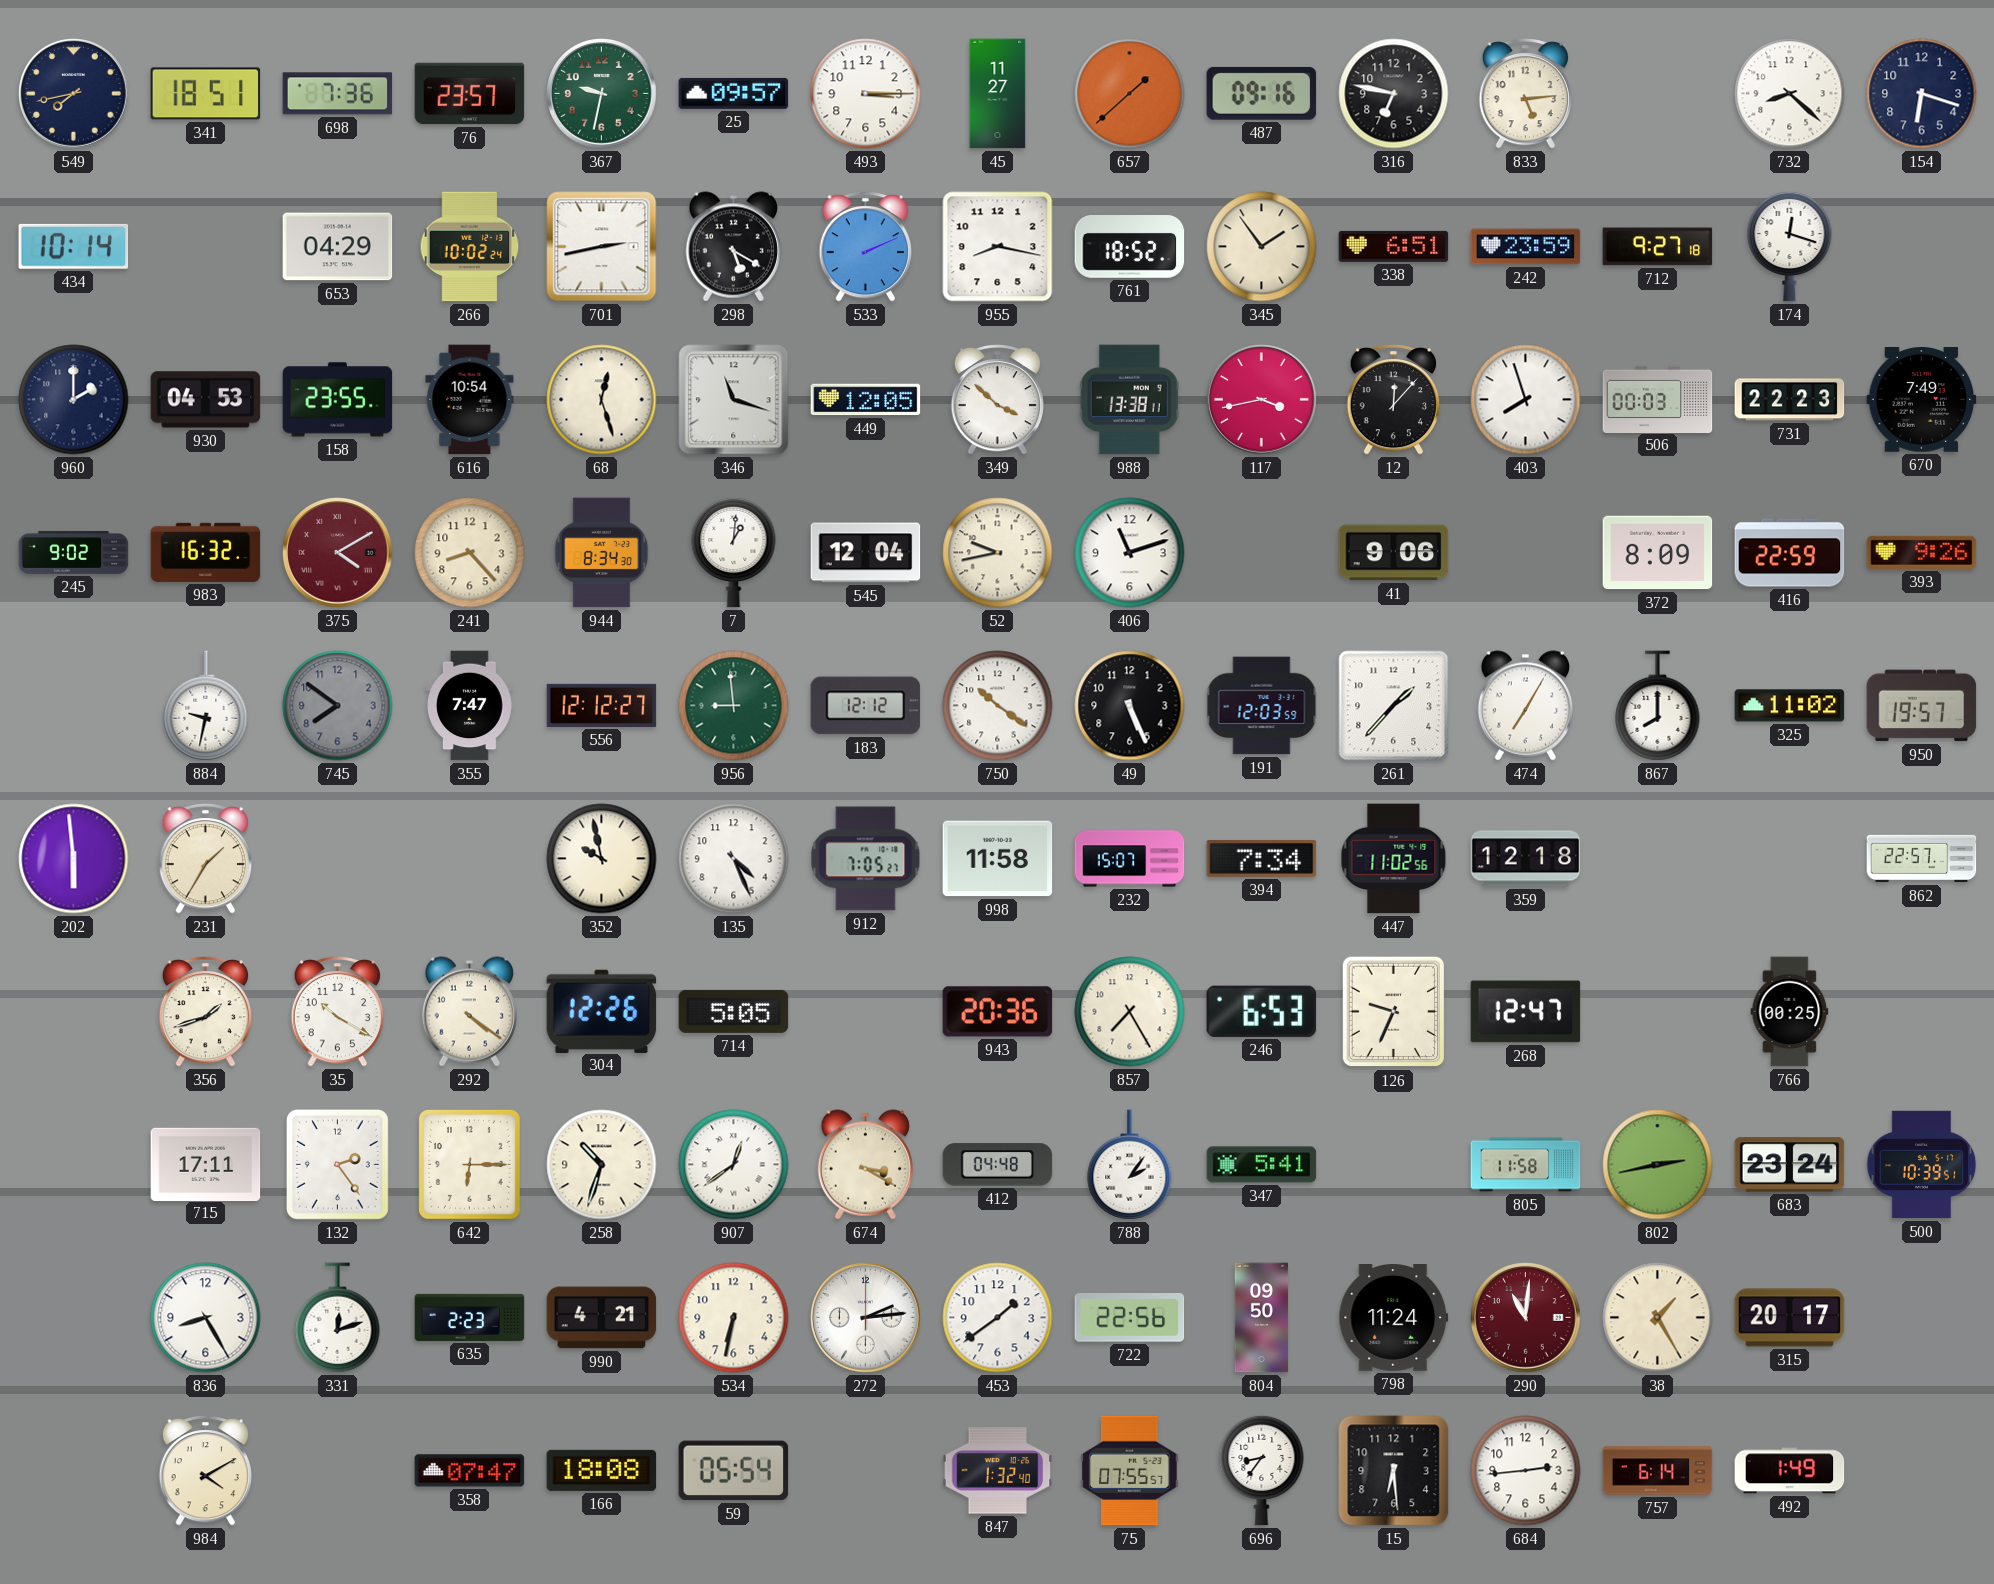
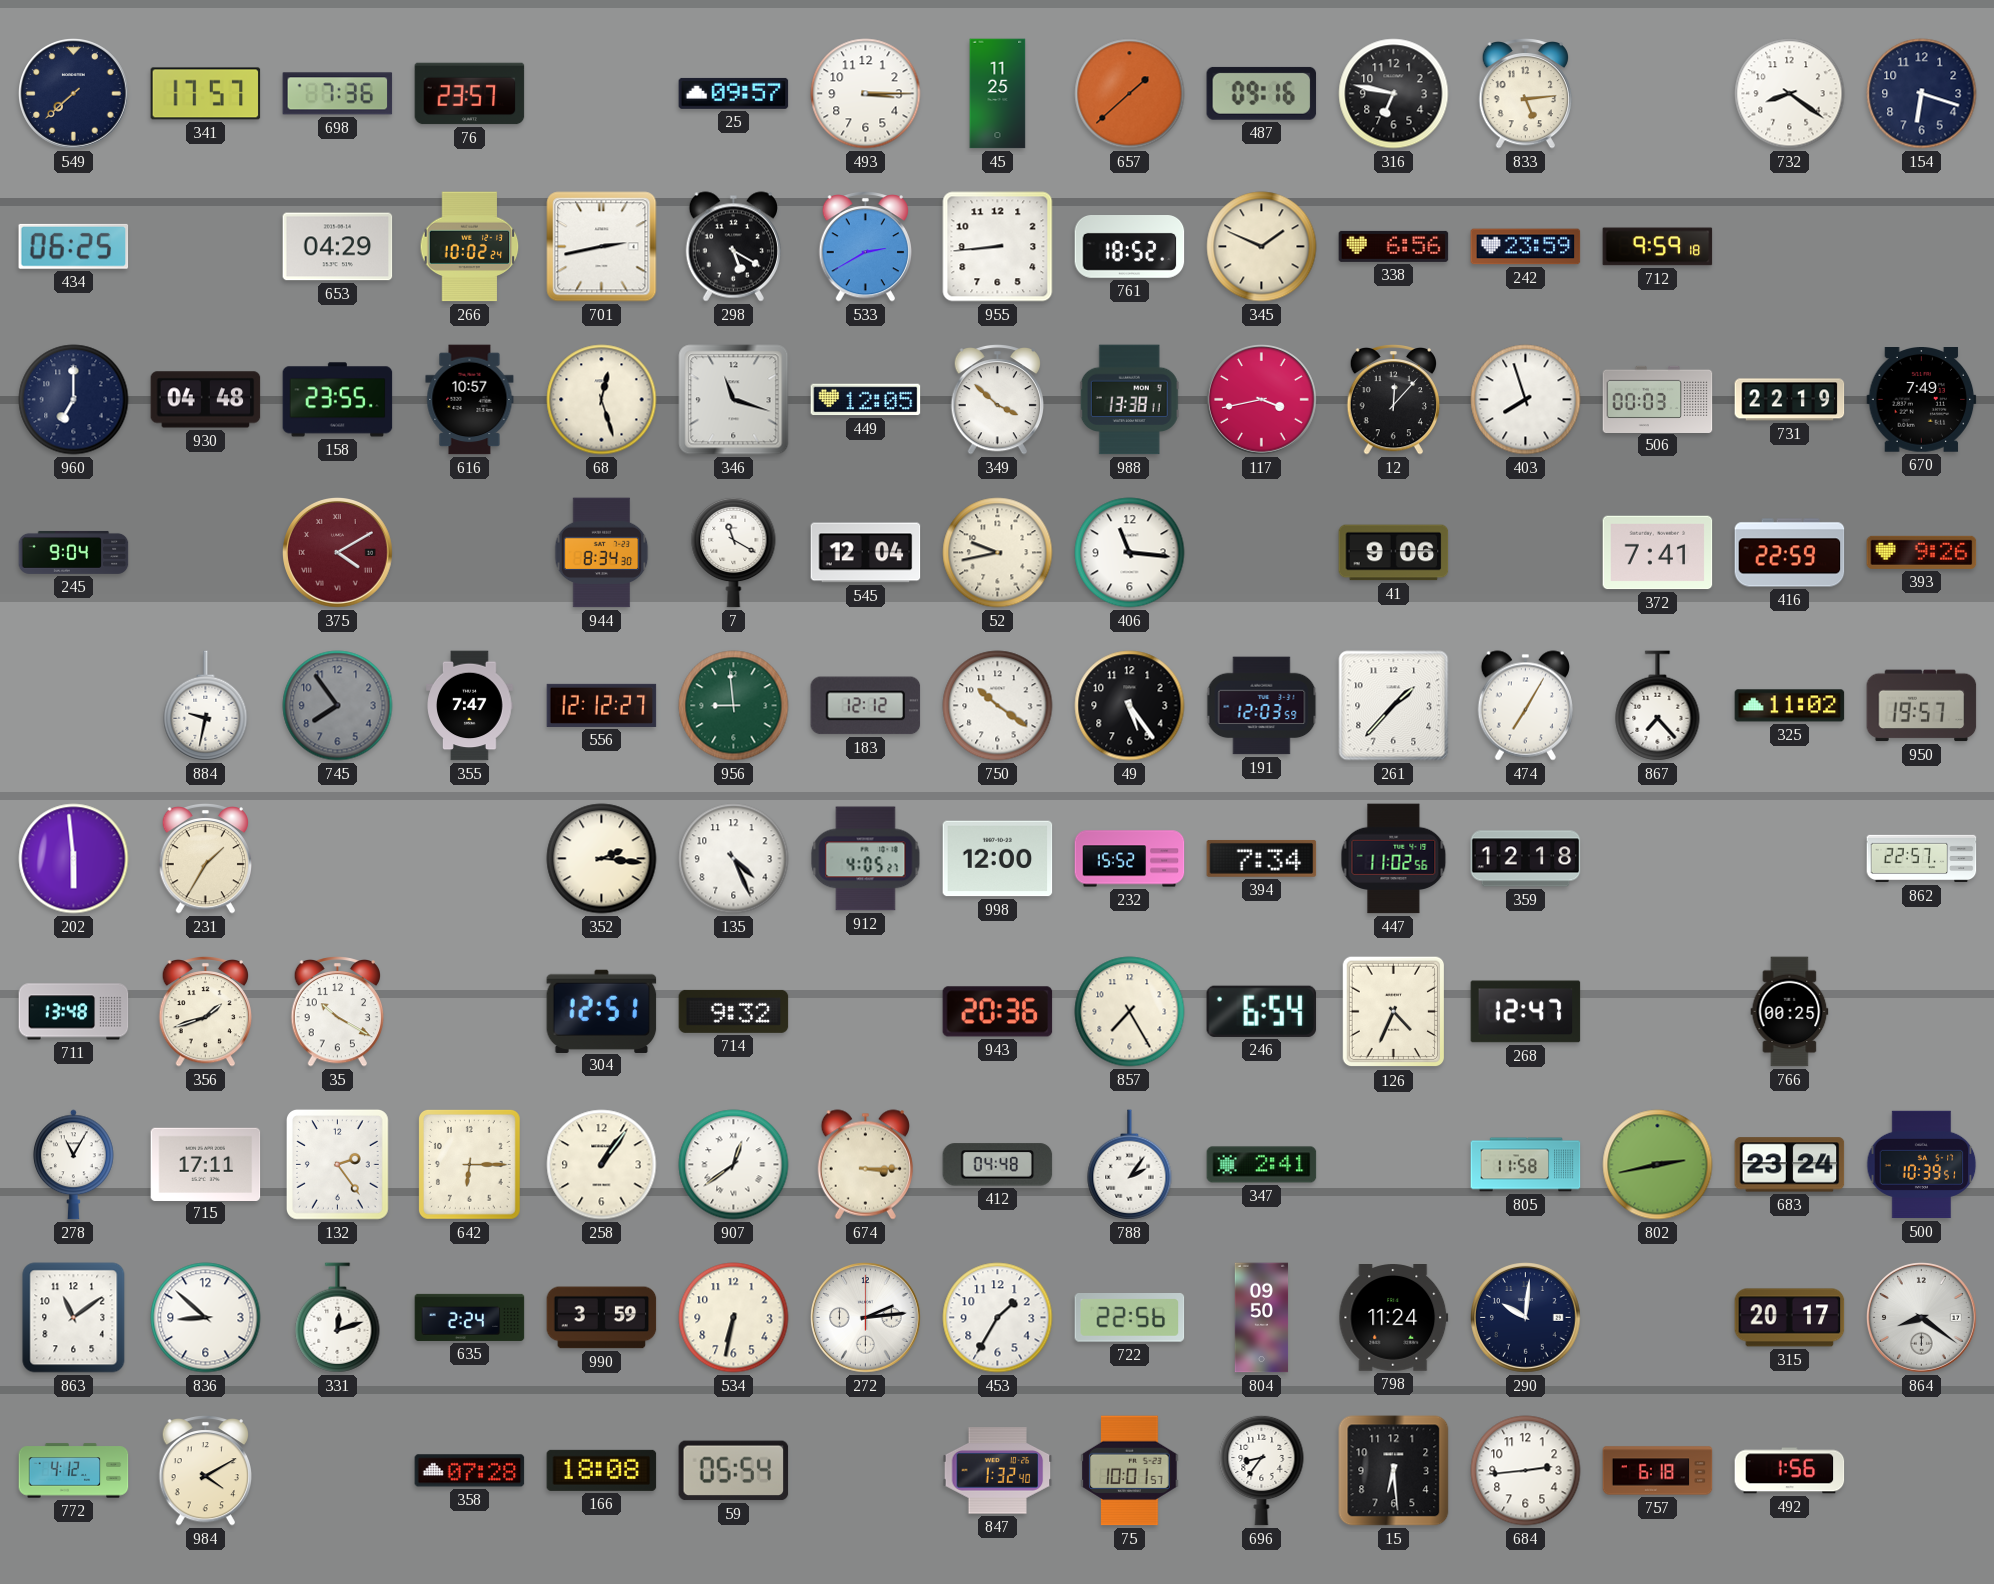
549: 7:43 -> 7:38 (74, 94)
341: 18:51 -> 17:57 (206, 94)
367: 9:32 -> none (602, 94)
45: 11:27 -> 11:25 (998, 94)
732: 8:22 -> 8:21 (1790, 94)
434: 10:14 -> 06:25 (74, 246)
533: 2:11 -> 2:40 (865, 246)
955: 8:17 -> 8:44 (998, 247)
345: 1:54 -> 1:49 (1262, 247)
338: 6:51 -> 6:56 (1394, 246)
712: 9:27 -> 9:59 (1658, 247)
174: 12:18 -> none (1790, 246)
960: 2:00 -> 7:00 (74, 400)
930: 04:53 -> 04:48 (206, 400)
616: 10:54 -> 10:57 (470, 400)
731: 22:23 -> 22:19 (1790, 400)
245: 9:02 -> 9:04 (74, 552)
983: 16:32 -> none (206, 552)
241: 8:23 -> none (470, 553)
7: 1:01 -> 11:20 (734, 552)
406: 11:12 -> 11:16 (1130, 553)
372: 8:09 -> 7:41 (1658, 553)
745: 7:51 -> 7:54 (338, 706)
49: 5:26 -> 5:24 (1130, 706)
867: 8:00 -> 7:23 (1658, 706)
352: 9:58 -> 2:16 (602, 859)
912: 7:05 -> 4:05 (866, 859)
998: 11:58 -> 12:00 (998, 859)
232: 15:07 -> 15:52 (1130, 859)
711: none -> 13:48 (74, 1012)
292: 4:21 -> none (469, 1012)
304: 12:26 -> 12:51 (602, 1011)
714: 5:05 -> 9:32 (734, 1011)
246: 6:53 -> 6:54 (1262, 1011)
126: 9:34 -> 4:34 (1393, 1012)
278: none -> 11:05 (73, 1165)
258: 10:33 -> 1:06 (602, 1165)
674: 3:20 -> 3:15 (865, 1165)
347: 5:41 -> 2:41 (1262, 1165)
863: none -> 11:09 (74, 1318)
836: 8:25 -> 8:52 (206, 1318)
635: 2:23 -> 2:24 (470, 1317)
990: 4:21 -> 3:59 (602, 1318)
453: 1:39 -> 1:35 (998, 1318)
290: 11:01 -> 10:01 (1526, 1318)
290 dial: burgundy -> navy (1526, 1318)
38: 1:25 -> none (1658, 1318)
864: none -> 8:21 (1922, 1318)
772: none -> 4:12 (74, 1471)
358: 07:47 -> 07:28 (470, 1471)
75: 07:55 -> 10:01 (1130, 1471)
757: 6:14 -> 6:18 (1658, 1471)
492: 1:49 -> 1:56 (1790, 1471)
